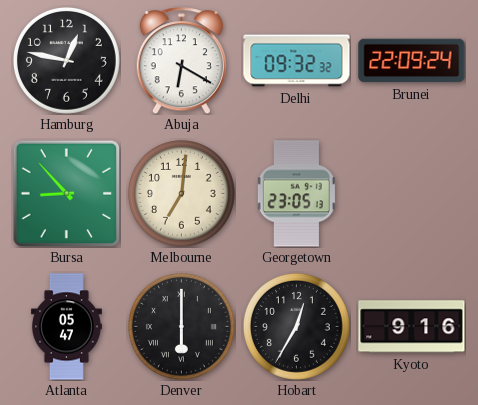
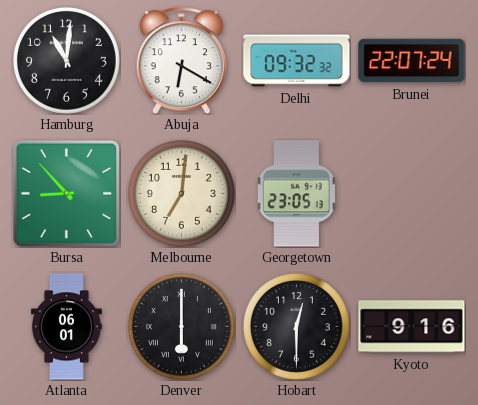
Hamburg: 12:47 -> 11:01 (66, 60)
Brunei: 22:09 -> 22:07 (412, 61)
Atlanta: 05:47 -> 06:01 (66, 327)
Hobart: 12:35 -> 12:30 (296, 326)
